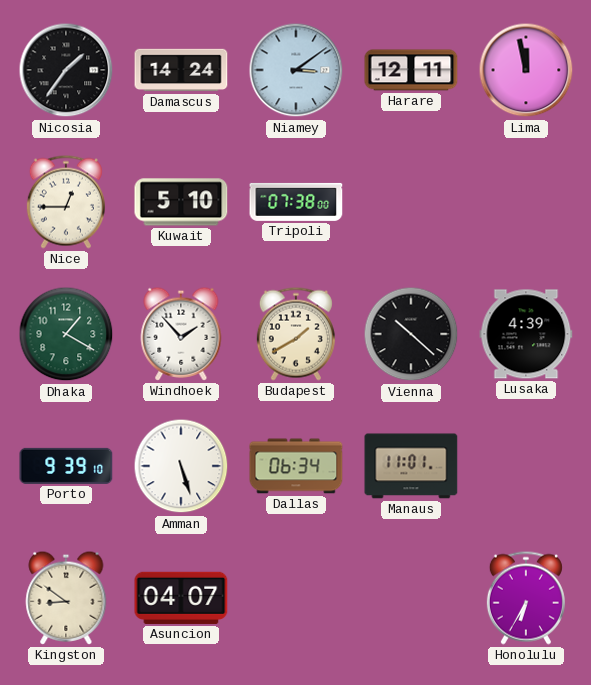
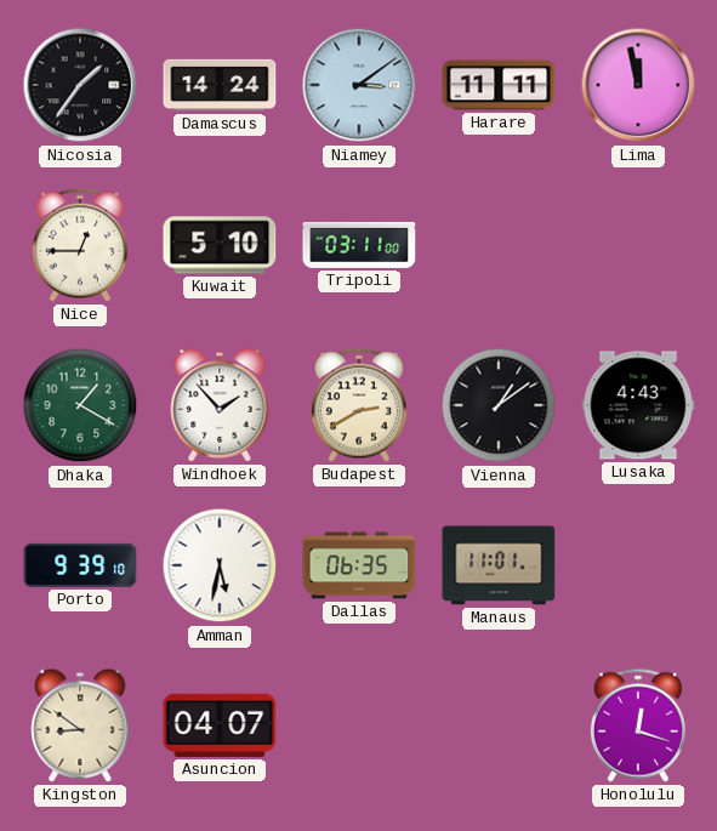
Harare: 12:11 -> 11:11 (499, 85)
Tripoli: 07:38 -> 03:11 (359, 245)
Budapest: 1:40 -> 2:40 (359, 405)
Vienna: 10:22 -> 1:09 (499, 405)
Lusaka: 4:39 -> 4:43 (638, 405)
Amman: 5:27 -> 5:32 (220, 565)
Dallas: 06:34 -> 06:35 (359, 565)
Honolulu: 6:35 -> 12:18 (638, 725)
